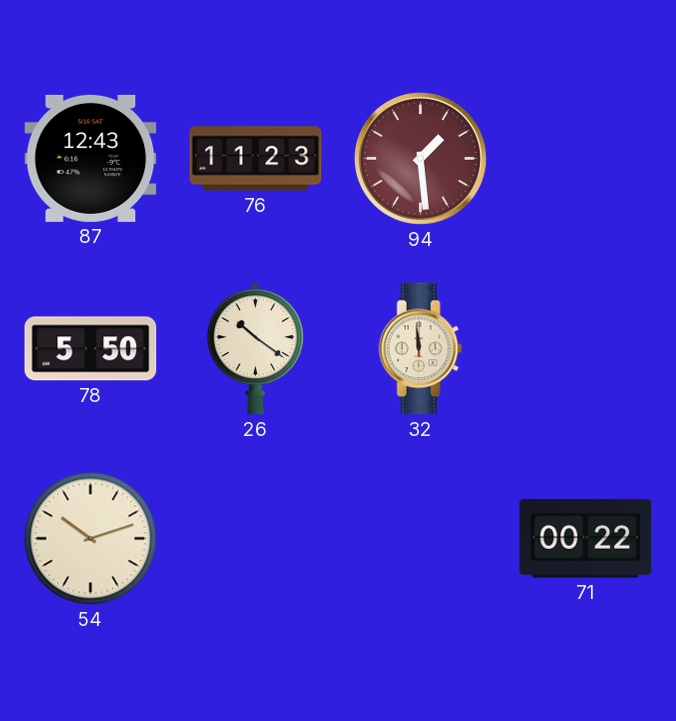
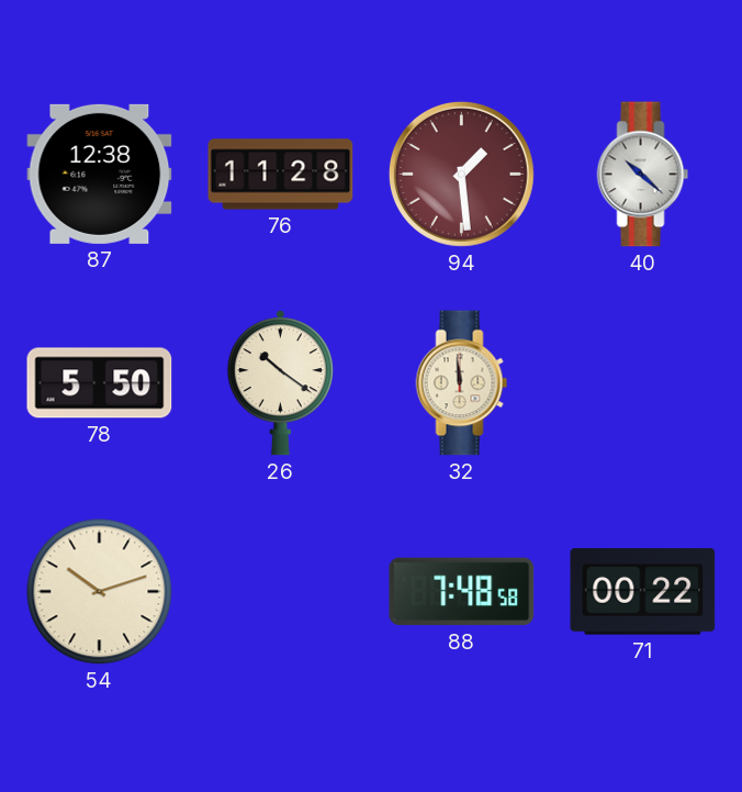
87: 12:43 -> 12:38 (100, 174)
76: 11:23 -> 11:28 (281, 175)
40: none -> 10:22 (643, 175)
88: none -> 7:48 (462, 592)
